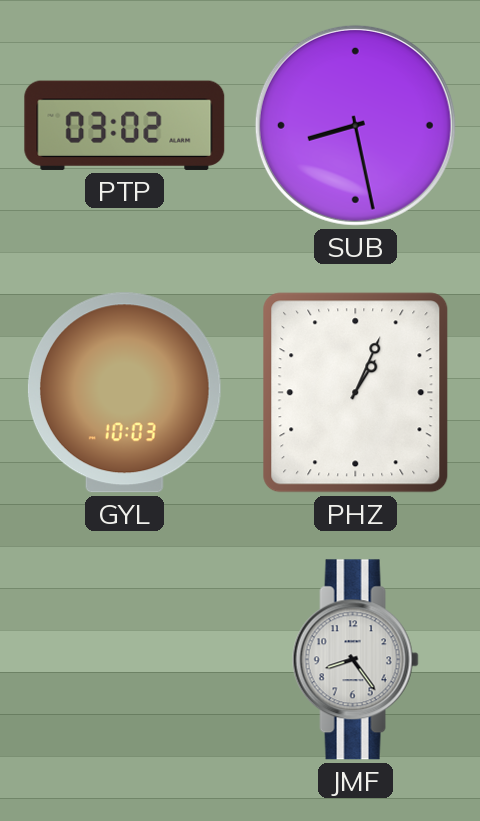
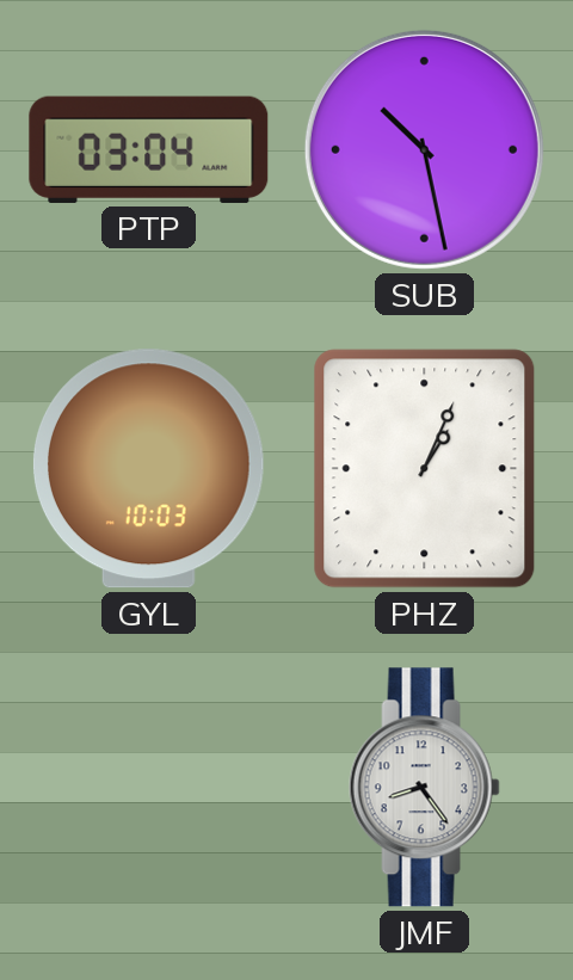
PTP: 03:02 -> 03:04 (149, 149)
SUB: 8:28 -> 10:28 (424, 149)
